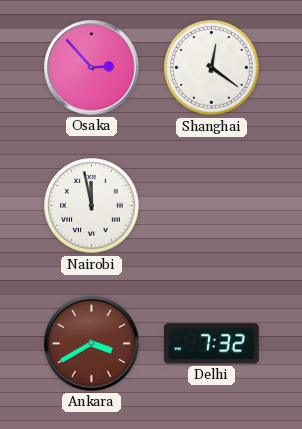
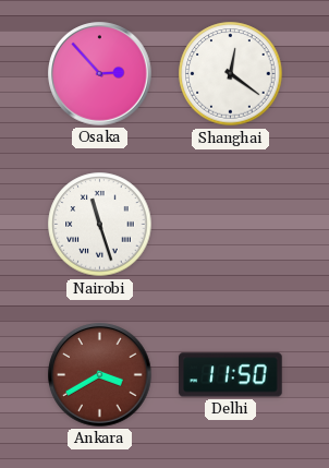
Nairobi: 11:58 -> 11:27 (100, 225)
Delhi: 7:32 -> 11:50 (231, 375)
